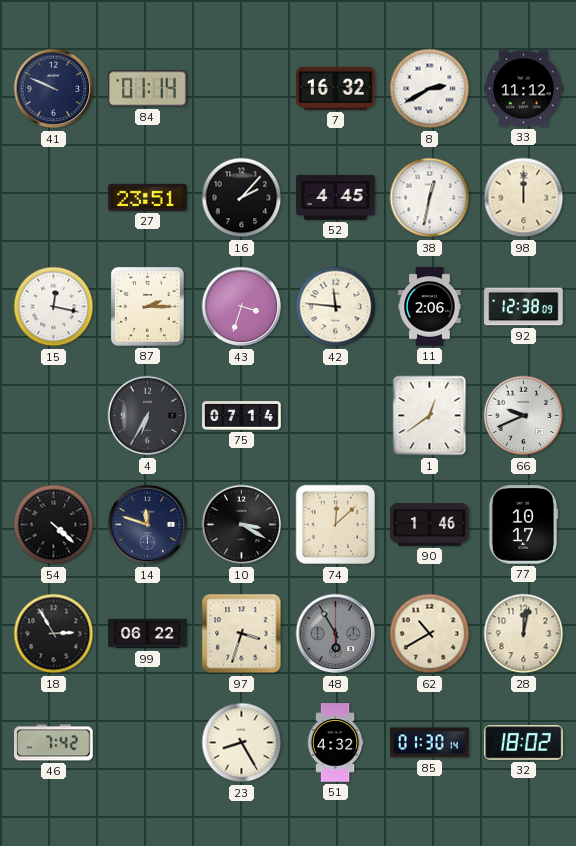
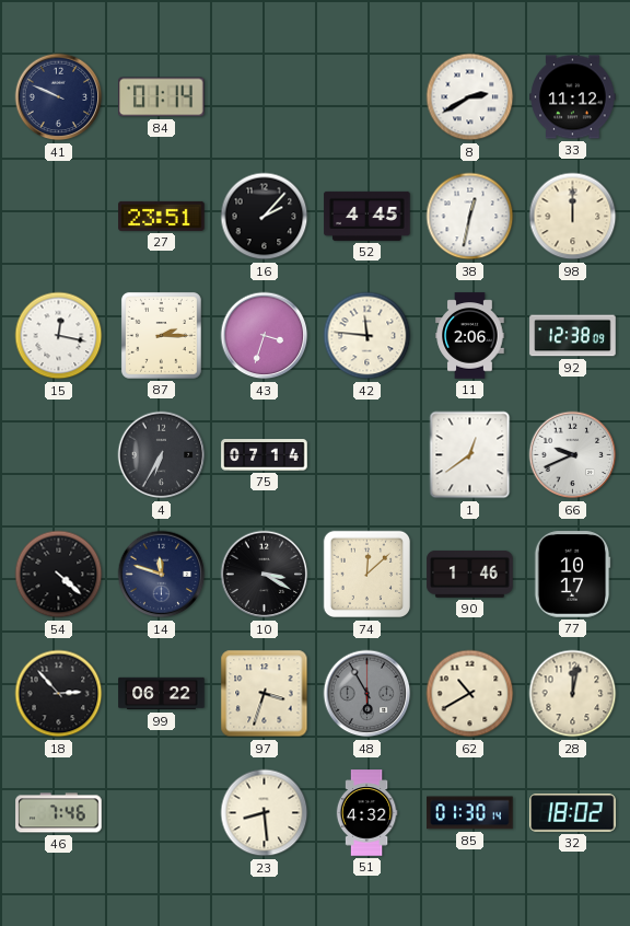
7: 16:32 -> none (336, 88)
18: 2:55 -> 2:53 (59, 694)
46: 7:42 -> 7:46 (59, 813)
23: 8:25 -> 8:29 (265, 813)
